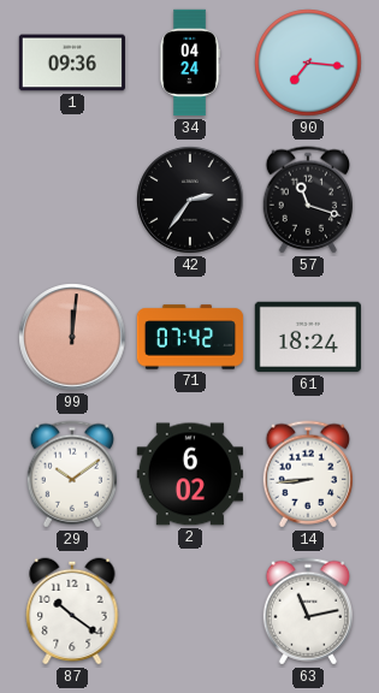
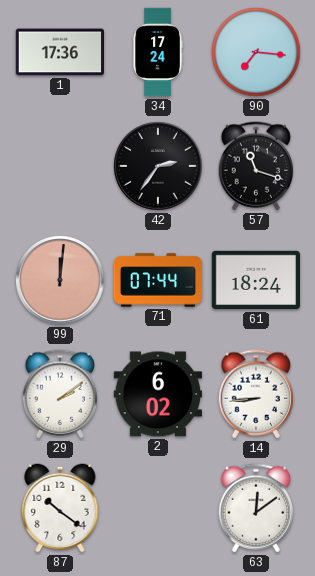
1: 09:36 -> 17:36 (59, 52)
34: 04:24 -> 17:24 (158, 52)
71: 07:42 -> 07:44 (158, 280)
29: 10:09 -> 2:09 (59, 394)
63: 11:13 -> 12:09 (255, 508)
